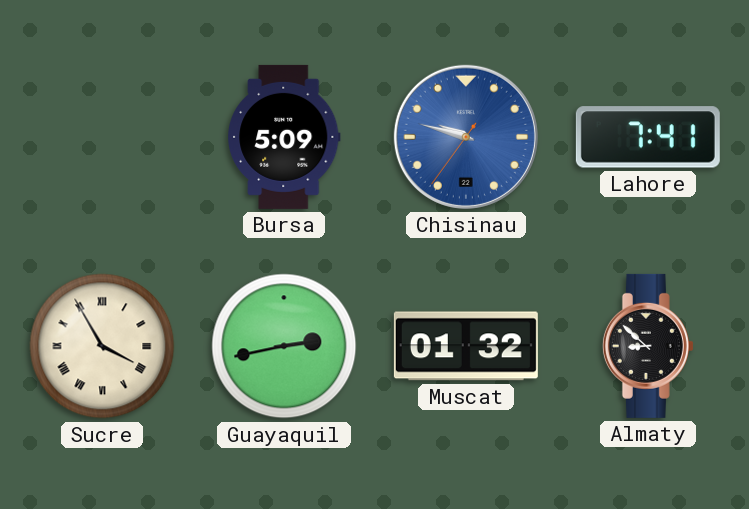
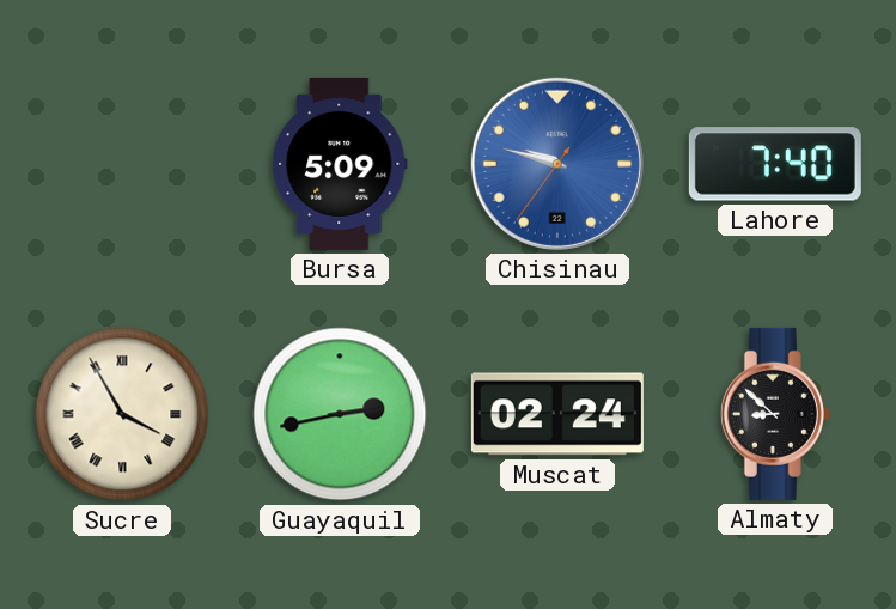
Lahore: 7:41 -> 7:40 (775, 164)
Muscat: 01:32 -> 02:24 (557, 414)
